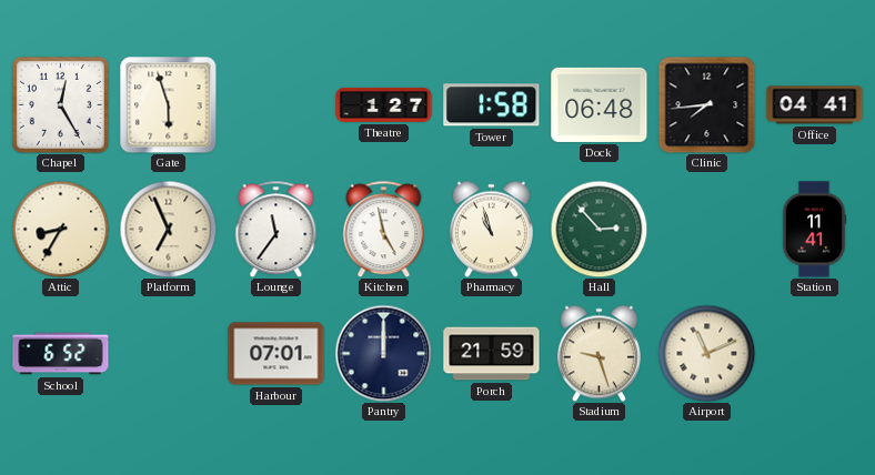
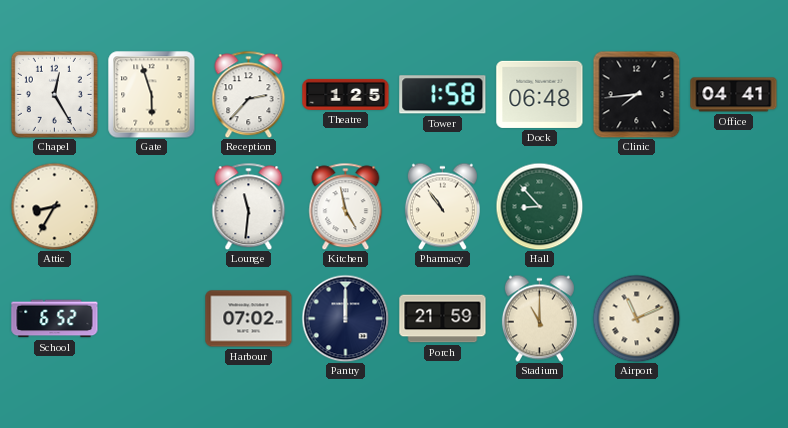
Reception: none -> 2:37 (249, 94)
Theatre: 1:27 -> 1:25 (346, 94)
Platform: 6:56 -> none (168, 229)
Lounge: 11:36 -> 11:31 (249, 206)
Pharmacy: 10:57 -> 10:54 (442, 206)
Hall: 2:53 -> 8:53 (539, 206)
Station: 11:41 -> none (814, 230)
Harbour: 07:01 -> 07:02 (249, 319)
Stadium: 9:27 -> 11:00 (539, 318)
